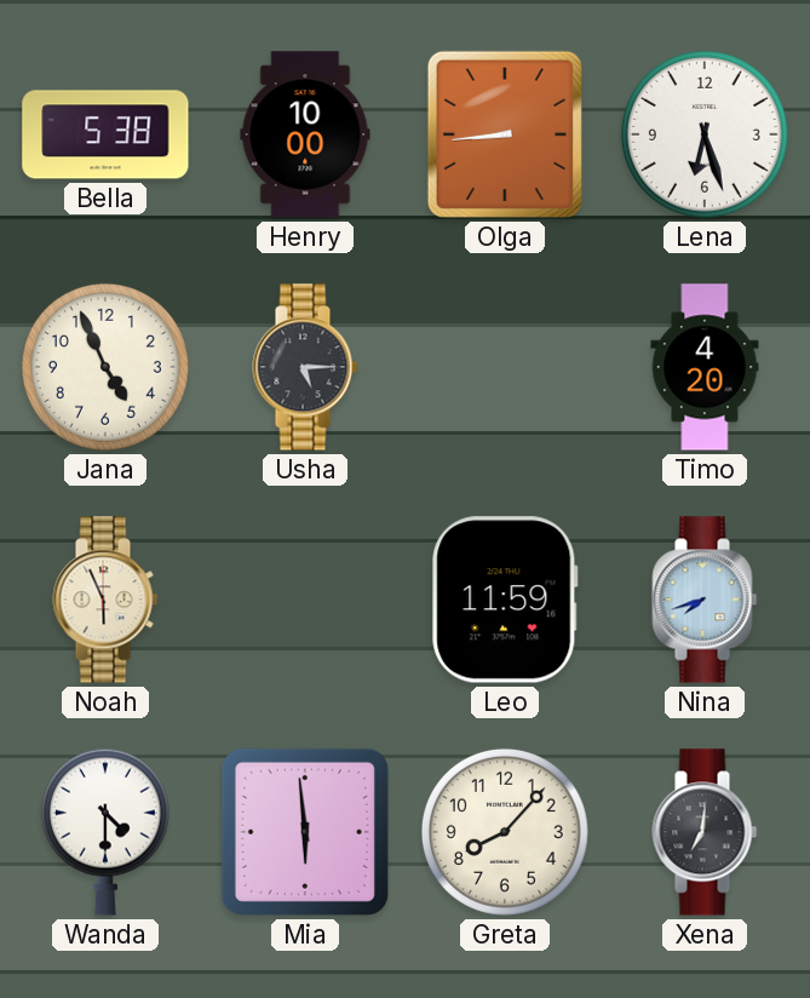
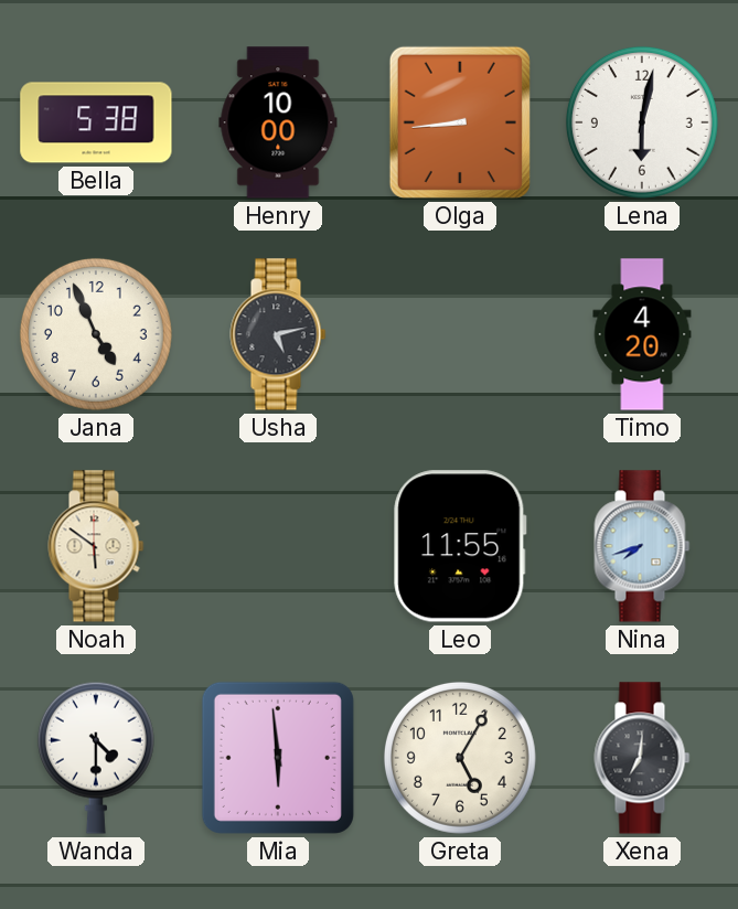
Lena: 6:27 -> 6:02 (642, 122)
Usha: 5:15 -> 5:13 (278, 334)
Noah: 5:56 -> 5:51 (96, 546)
Leo: 11:59 -> 11:55 (460, 546)
Greta: 8:07 -> 5:05 (460, 758)
